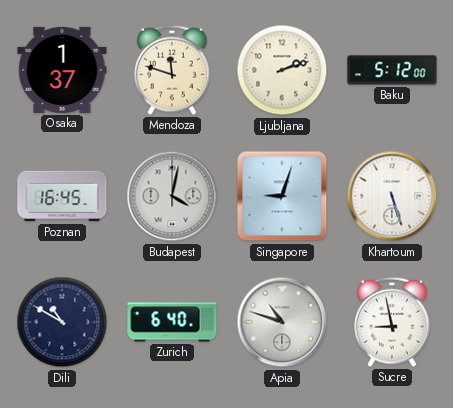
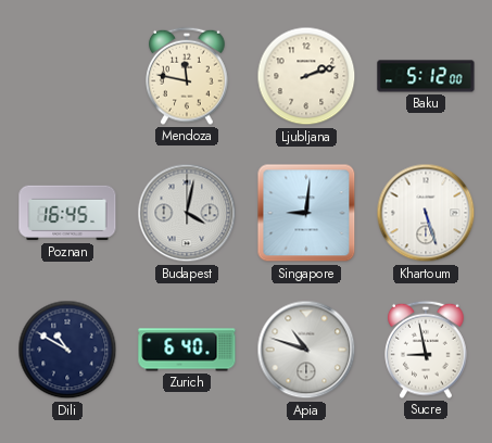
Osaka: 1:37 -> none (62, 70)
Mendoza: 11:48 -> 11:47 (188, 76)
Singapore: 9:03 -> 9:01 (306, 213)
